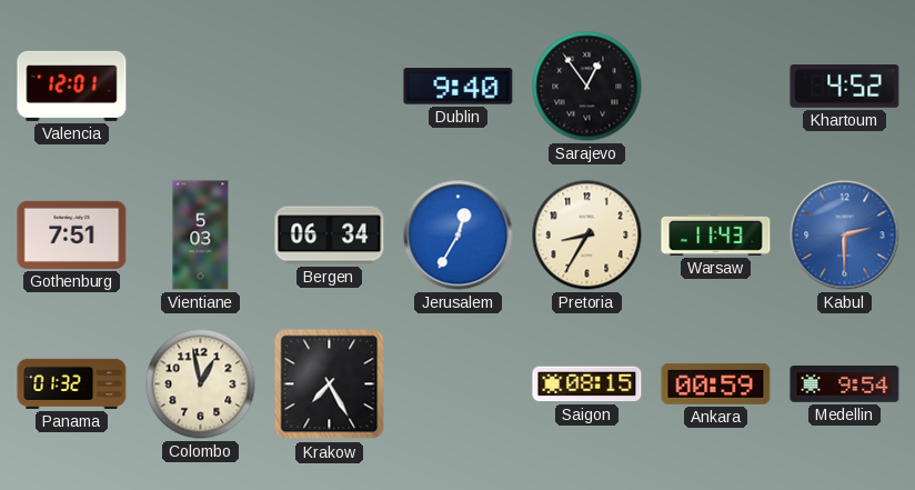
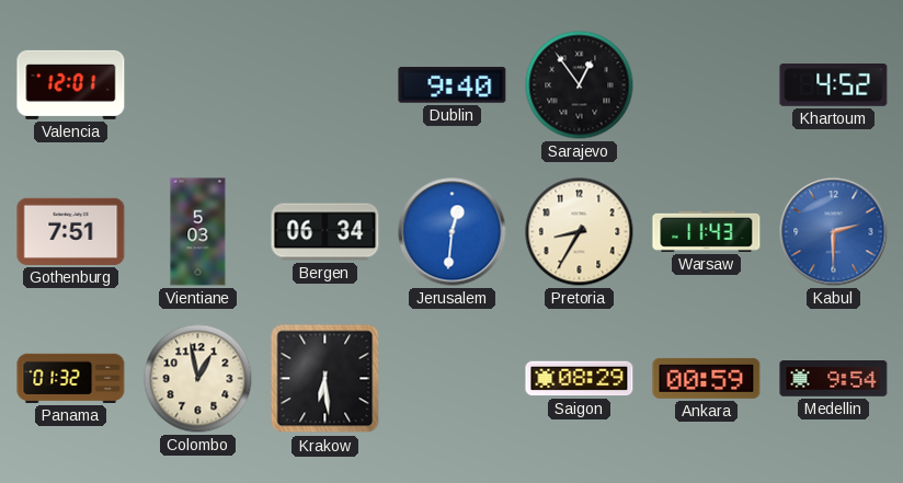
Jerusalem: 12:35 -> 12:31 (453, 232)
Krakow: 7:25 -> 6:29 (325, 379)
Saigon: 08:15 -> 08:29 (580, 379)
